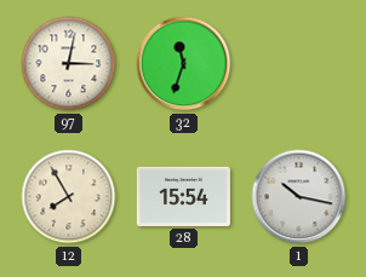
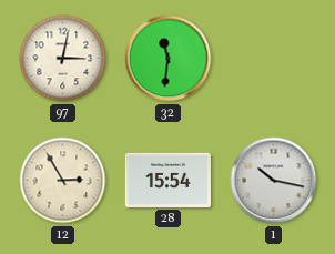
32: 11:33 -> 11:31 (169, 59)
12: 7:55 -> 2:55 (63, 181)
